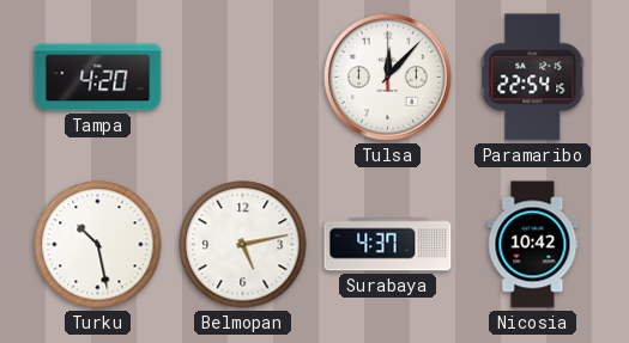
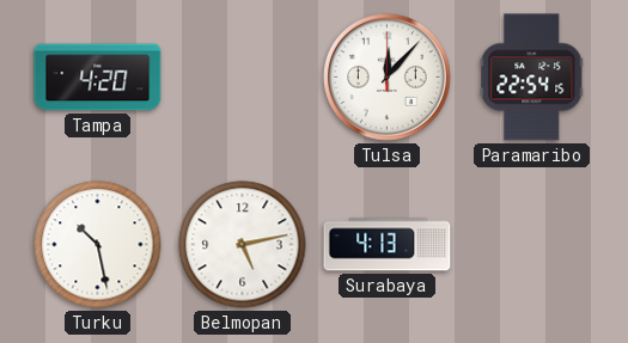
Surabaya: 4:37 -> 4:13 (388, 245)
Nicosia: 10:42 -> none (533, 245)
